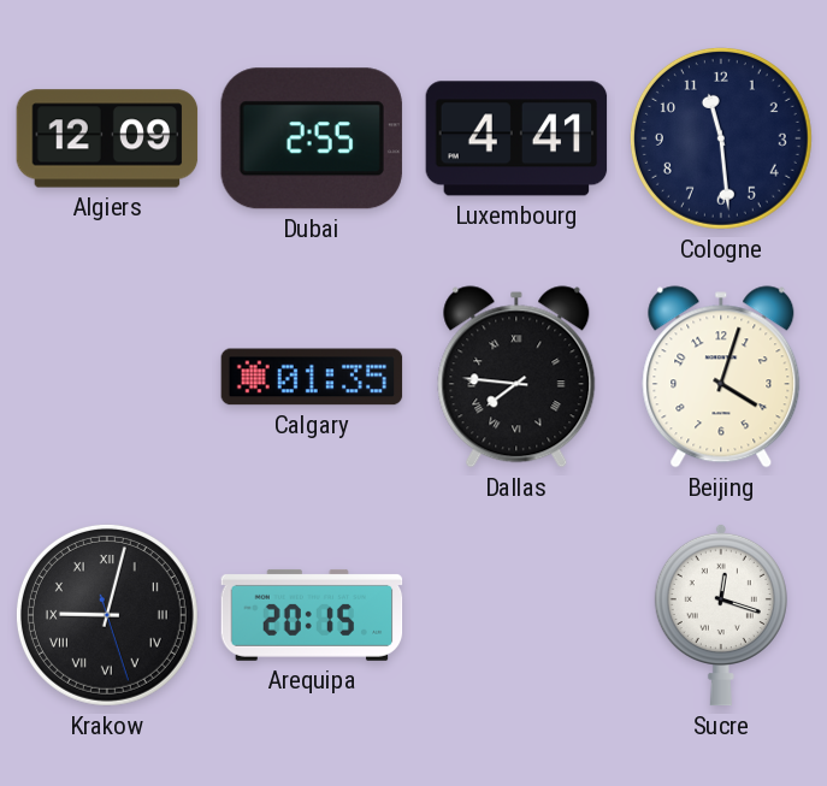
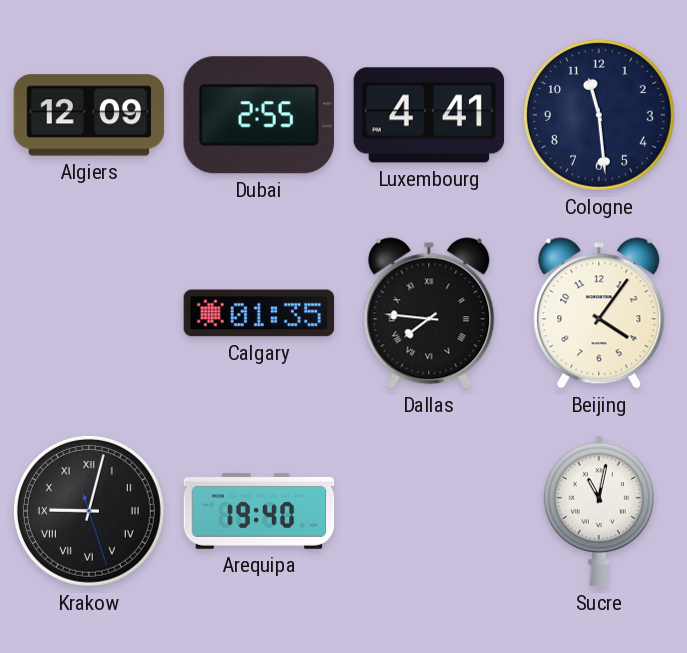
Beijing: 4:03 -> 4:06 (599, 313)
Arequipa: 20:15 -> 19:40 (259, 511)
Sucre: 12:18 -> 11:02 (599, 511)
